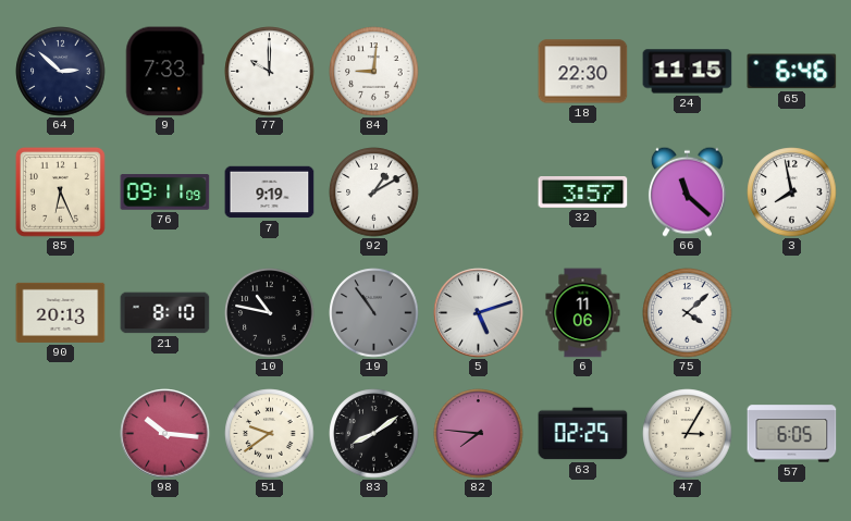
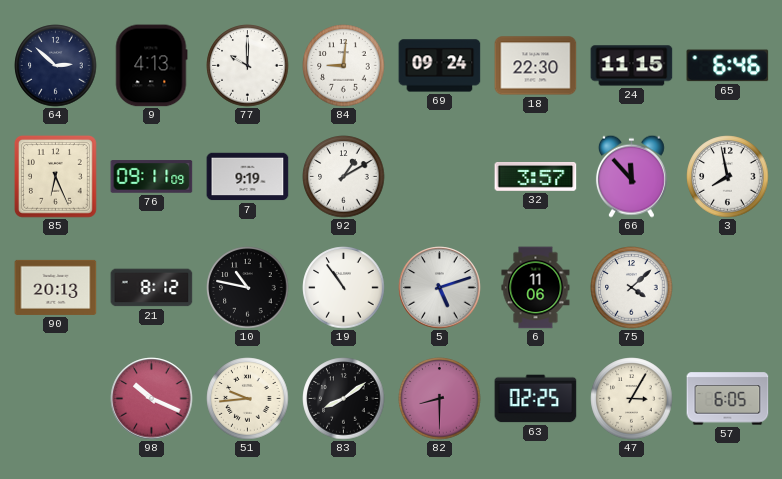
9: 7:33 -> 4:13 (151, 66)
69: none -> 09:24 (440, 66)
66: 11:22 -> 11:53 (631, 176)
21: 8:10 -> 8:12 (152, 288)
19 dial: grey -> white (344, 288)
98: 10:16 -> 10:19 (152, 399)
51: 9:39 -> 9:44 (248, 399)
82: 7:46 -> 8:30 (440, 399)
